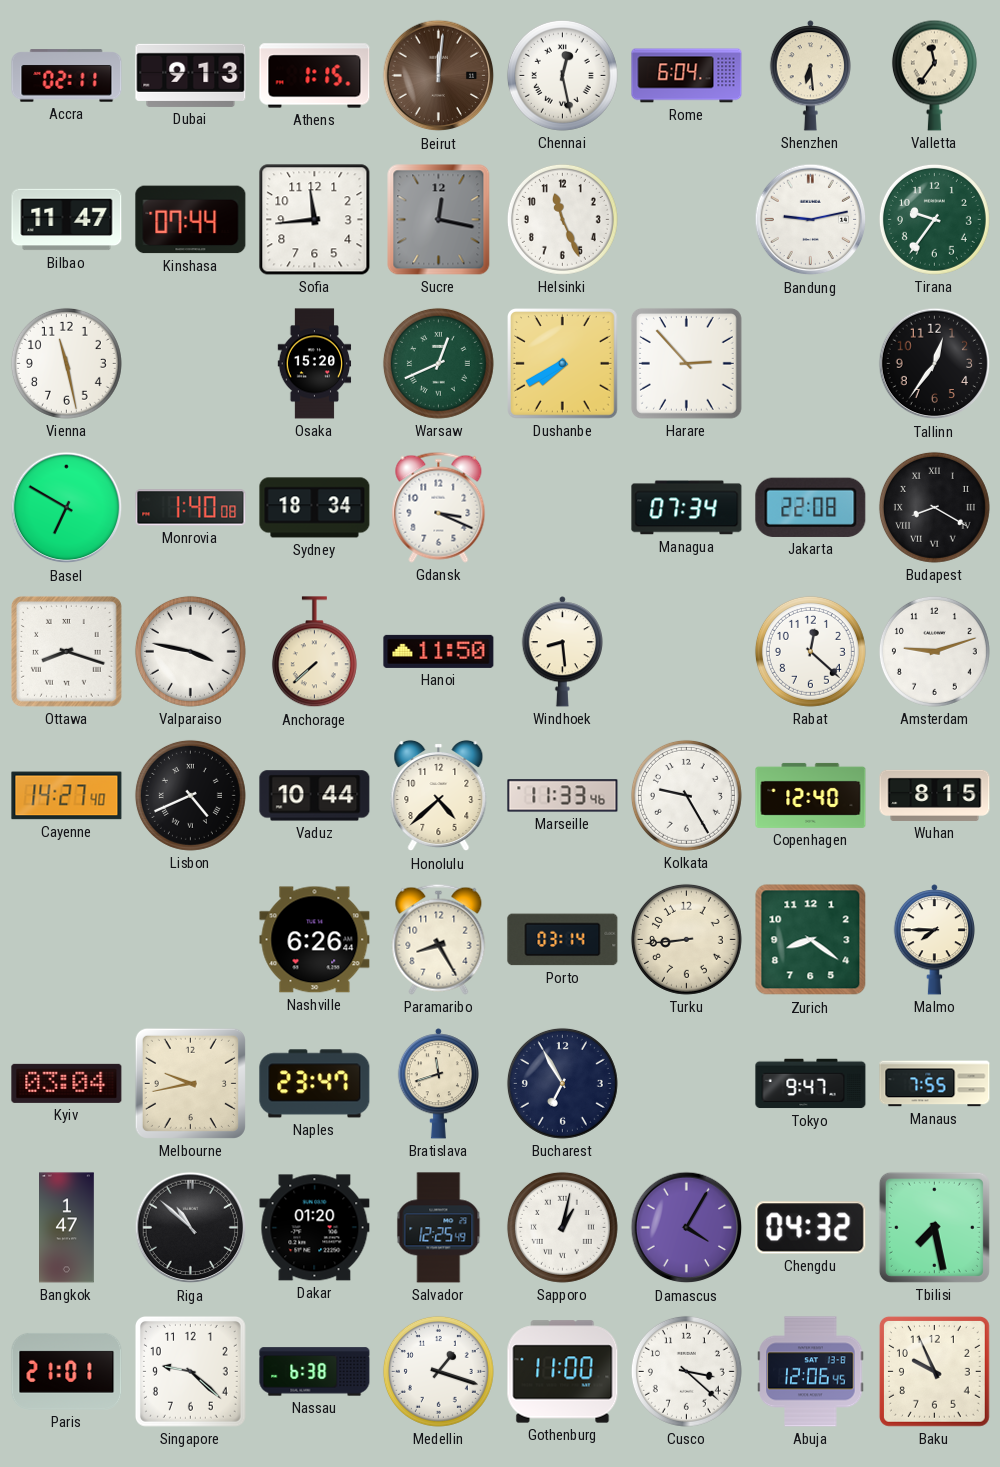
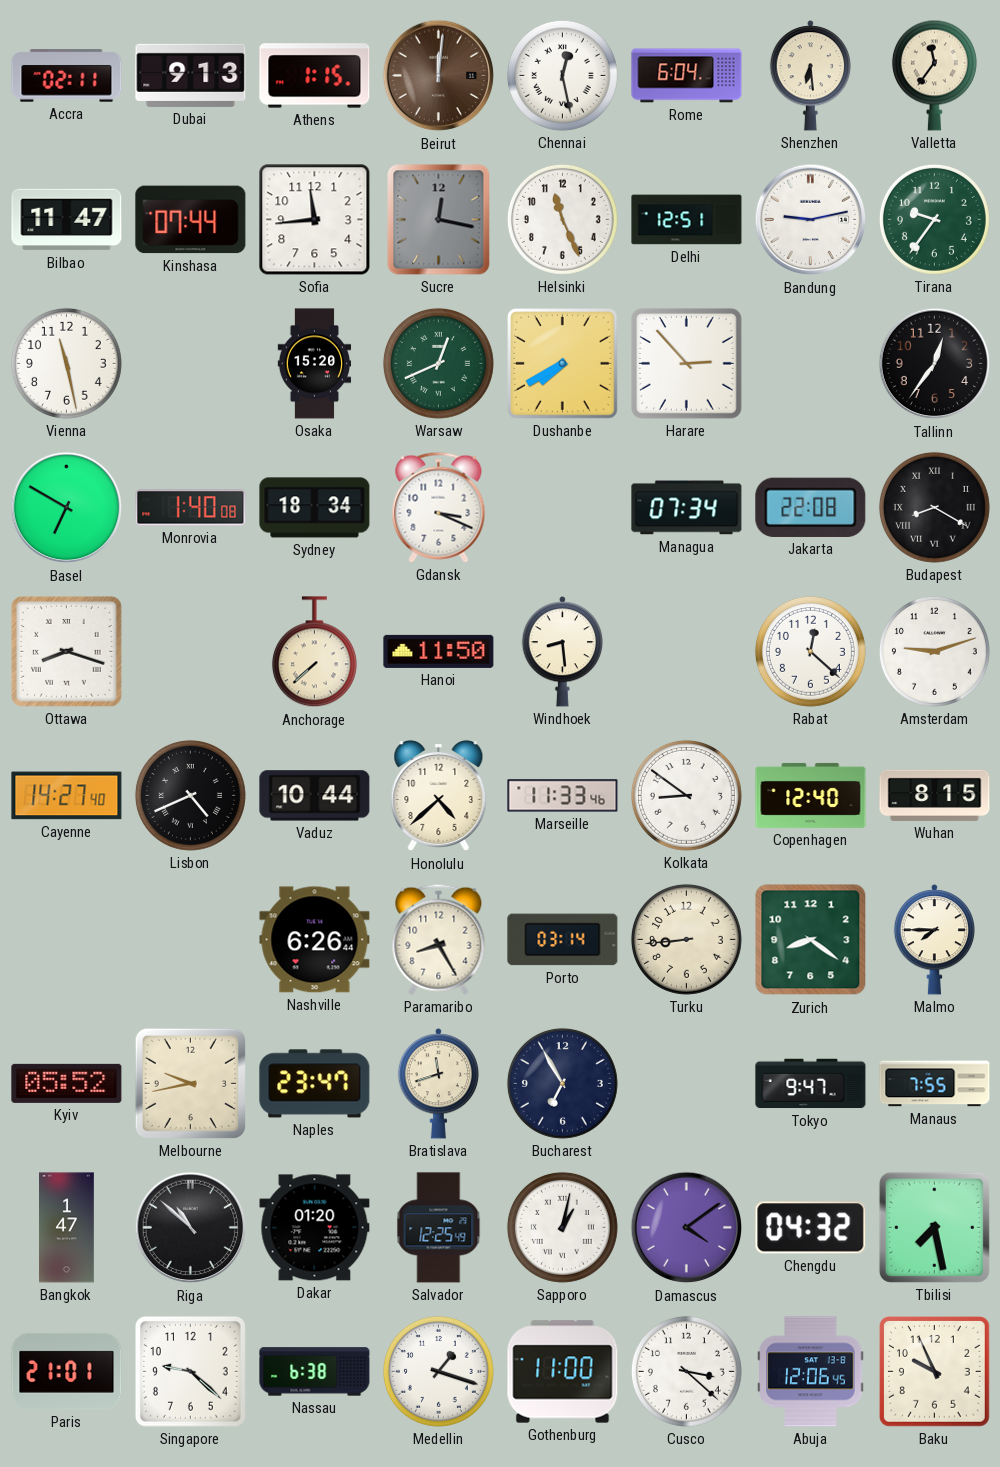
Delhi: none -> 12:51 (687, 220)
Valparaiso: 3:47 -> none (190, 651)
Kolkata: 9:25 -> 8:51 (686, 795)
Kyiv: 03:04 -> 05:52 (67, 1083)
Damascus: 4:05 -> 4:09 (687, 1228)
